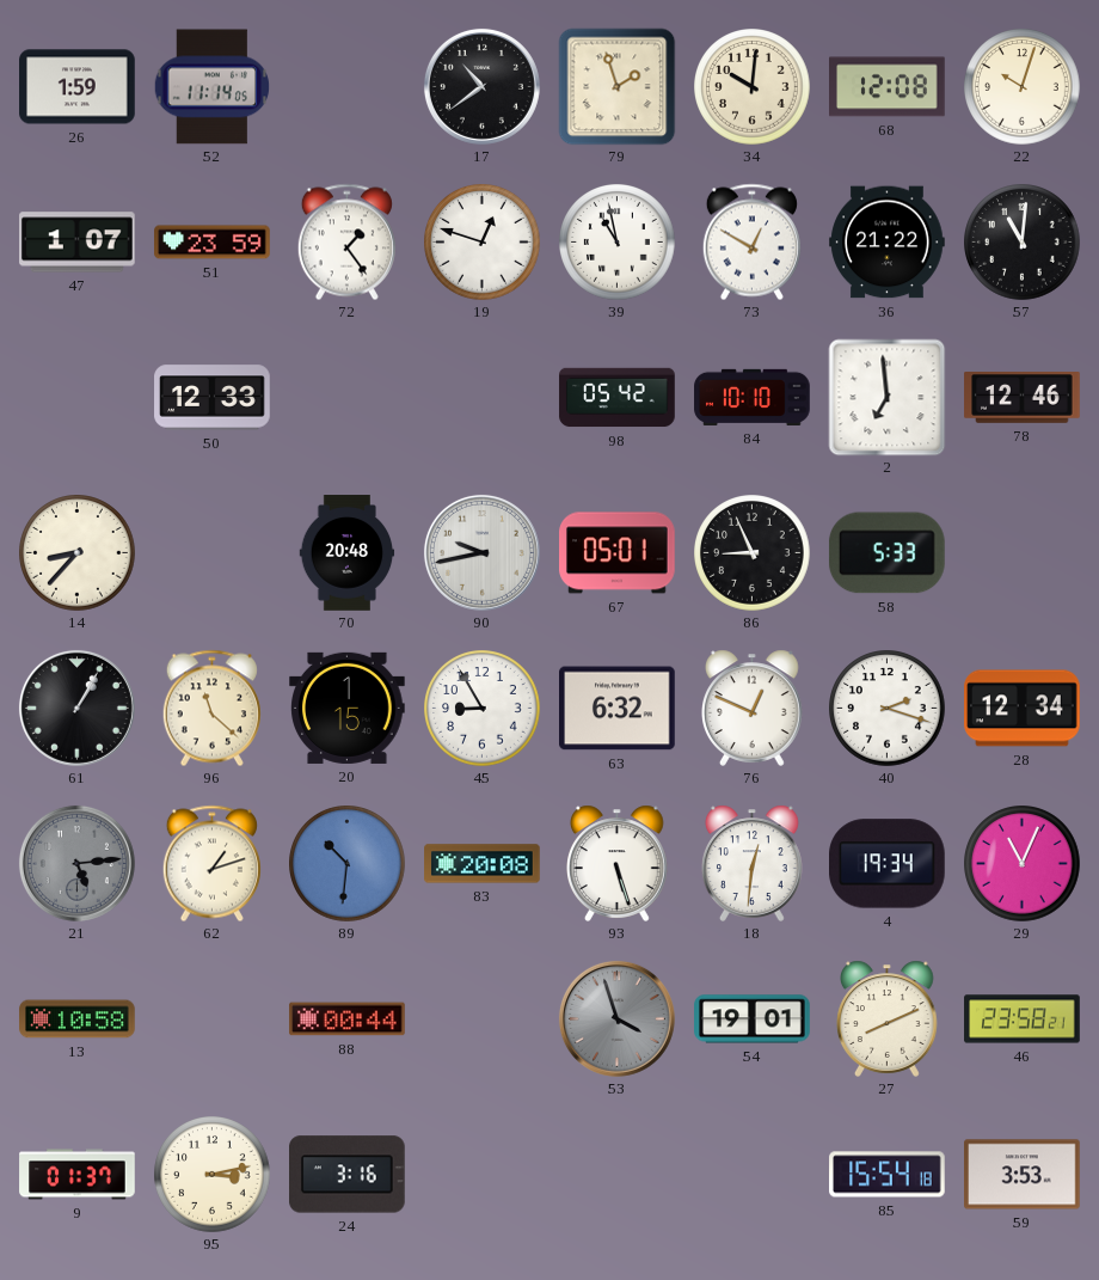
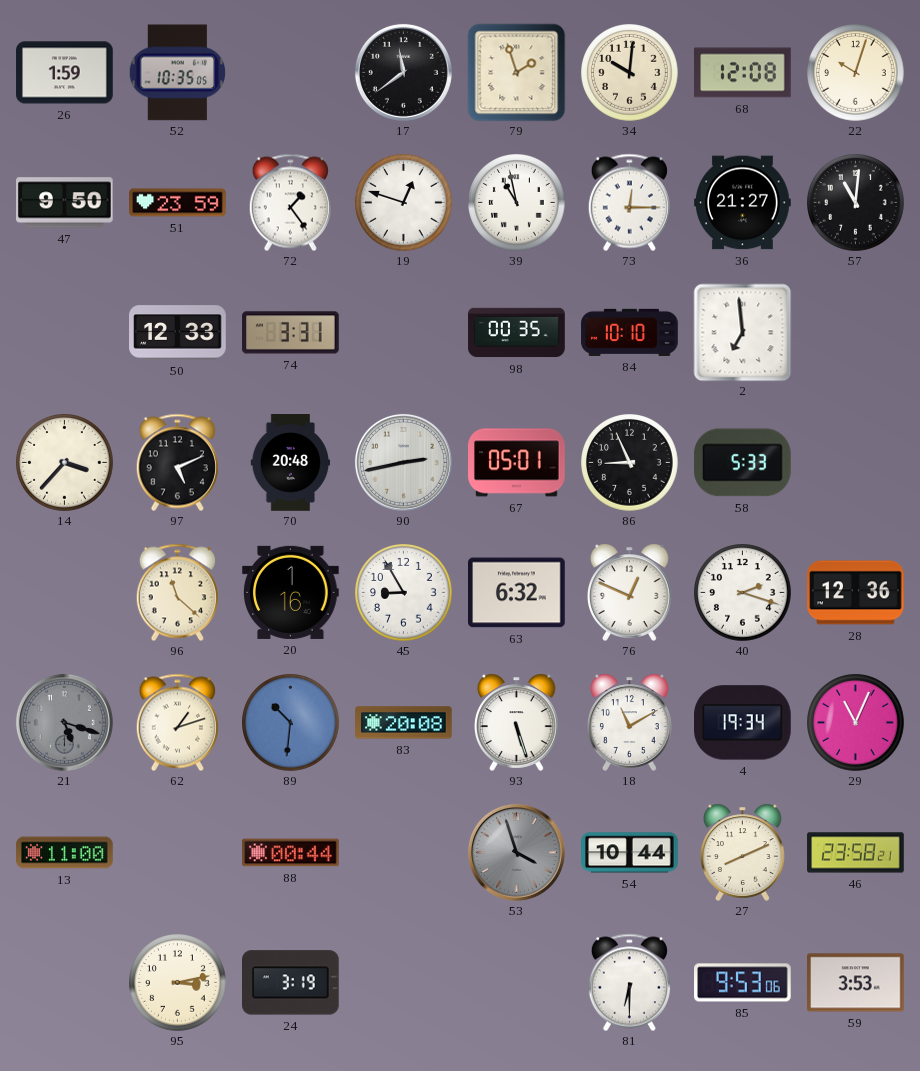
52: 11:14 -> 10:35 (177, 73)
17: 10:39 -> 11:39 (403, 72)
47: 1:07 -> 9:50 (65, 203)
73: 12:50 -> 12:15 (629, 202)
36: 21:22 -> 21:27 (743, 203)
74: none -> 3:31 (291, 333)
98: 05:42 -> 00:35 (517, 333)
78: 12:46 -> none (1023, 398)
14: 8:37 -> 3:37 (65, 463)
97: none -> 5:11 (177, 462)
90: 9:43 -> 2:43 (403, 462)
61: 1:05 -> none (76, 708)
20: 1:15 -> 1:16 (291, 592)
28: 12:34 -> 12:36 (856, 593)
21: 5:14 -> 5:18 (64, 722)
18: 12:31 -> 11:10 (630, 722)
13: 10:58 -> 11:00 (65, 853)
54: 19:01 -> 10:44 (630, 853)
9: 01:37 -> none (78, 1175)
24: 3:16 -> 3:19 (291, 983)
81: none -> 6:30 (629, 982)
85: 15:54 -> 9:53 (743, 983)
